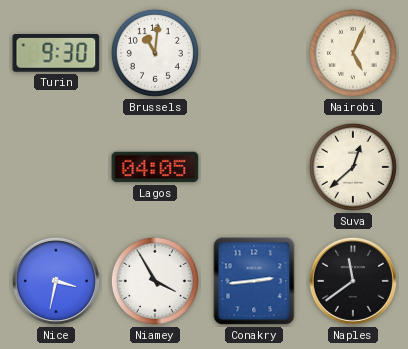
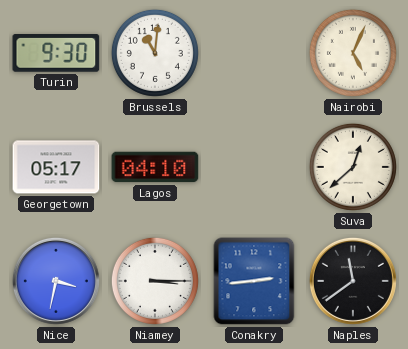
Georgetown: none -> 05:17 (56, 167)
Lagos: 04:05 -> 04:10 (155, 167)
Niamey: 3:55 -> 3:15 (155, 281)
